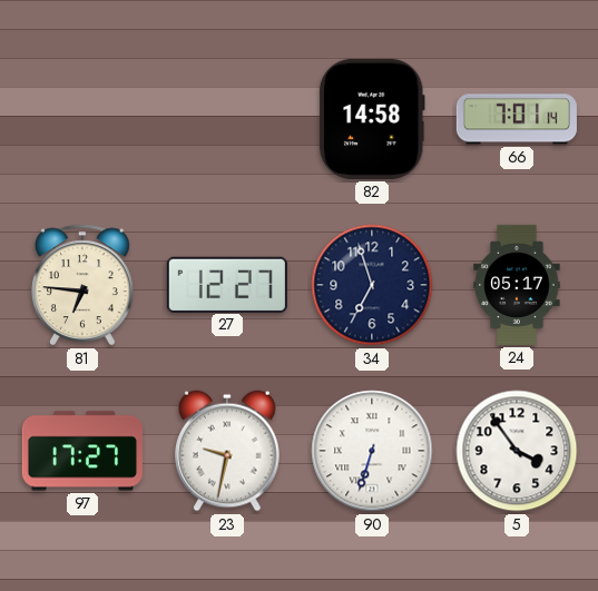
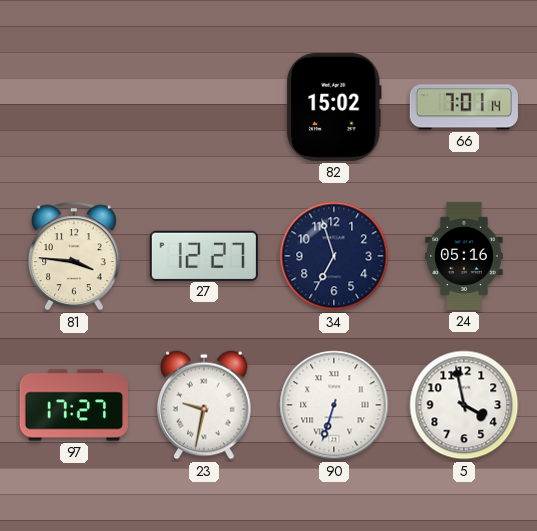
82: 14:58 -> 15:02 (334, 107)
81: 6:46 -> 3:46 (74, 256)
24: 05:17 -> 05:16 (464, 256)
5: 3:54 -> 3:58 (464, 405)
